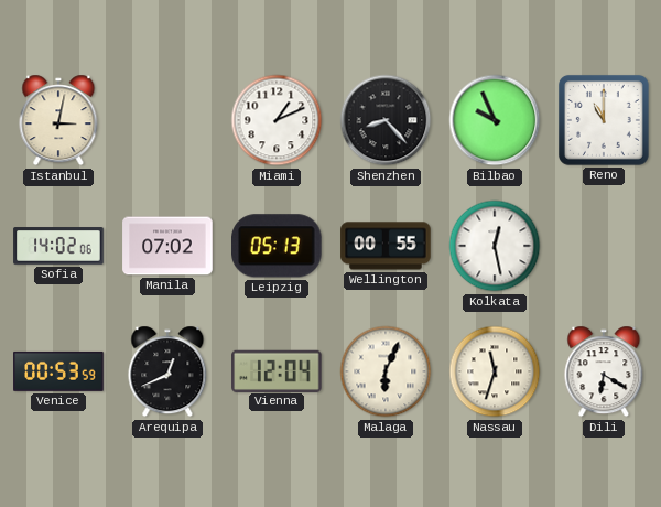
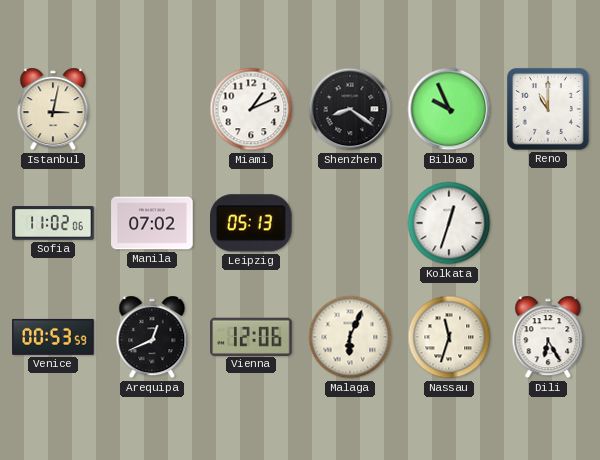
Shenzhen: 8:23 -> 8:21 (350, 109)
Sofia: 14:02 -> 11:02 (53, 223)
Wellington: 00:55 -> none (386, 246)
Kolkata: 12:28 -> 12:33 (449, 223)
Vienna: 12:04 -> 12:06 (251, 336)
Dili: 6:20 -> 6:25 (548, 337)
